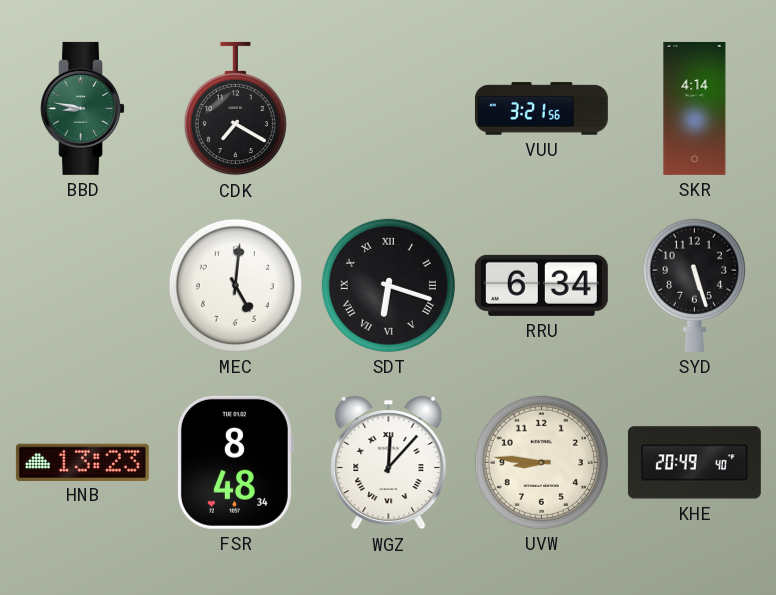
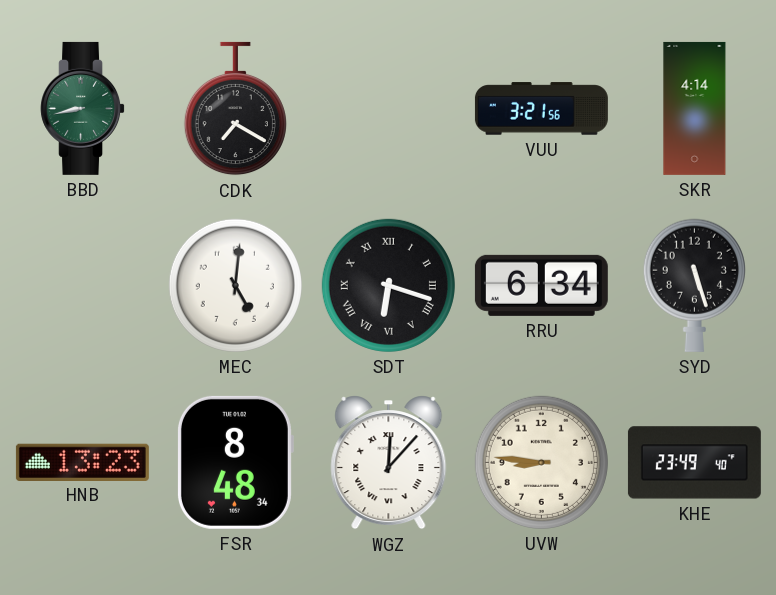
BBD: 8:47 -> 8:43 (83, 108)
KHE: 20:49 -> 23:49 (694, 463)
